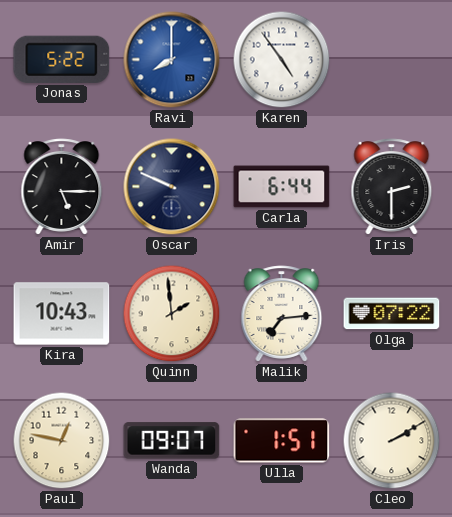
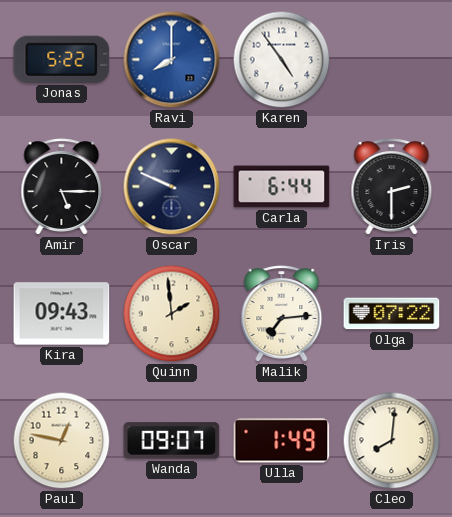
Kira: 10:43 -> 09:43 (62, 314)
Ulla: 1:51 -> 1:49 (282, 441)
Cleo: 2:10 -> 8:01 (392, 441)
